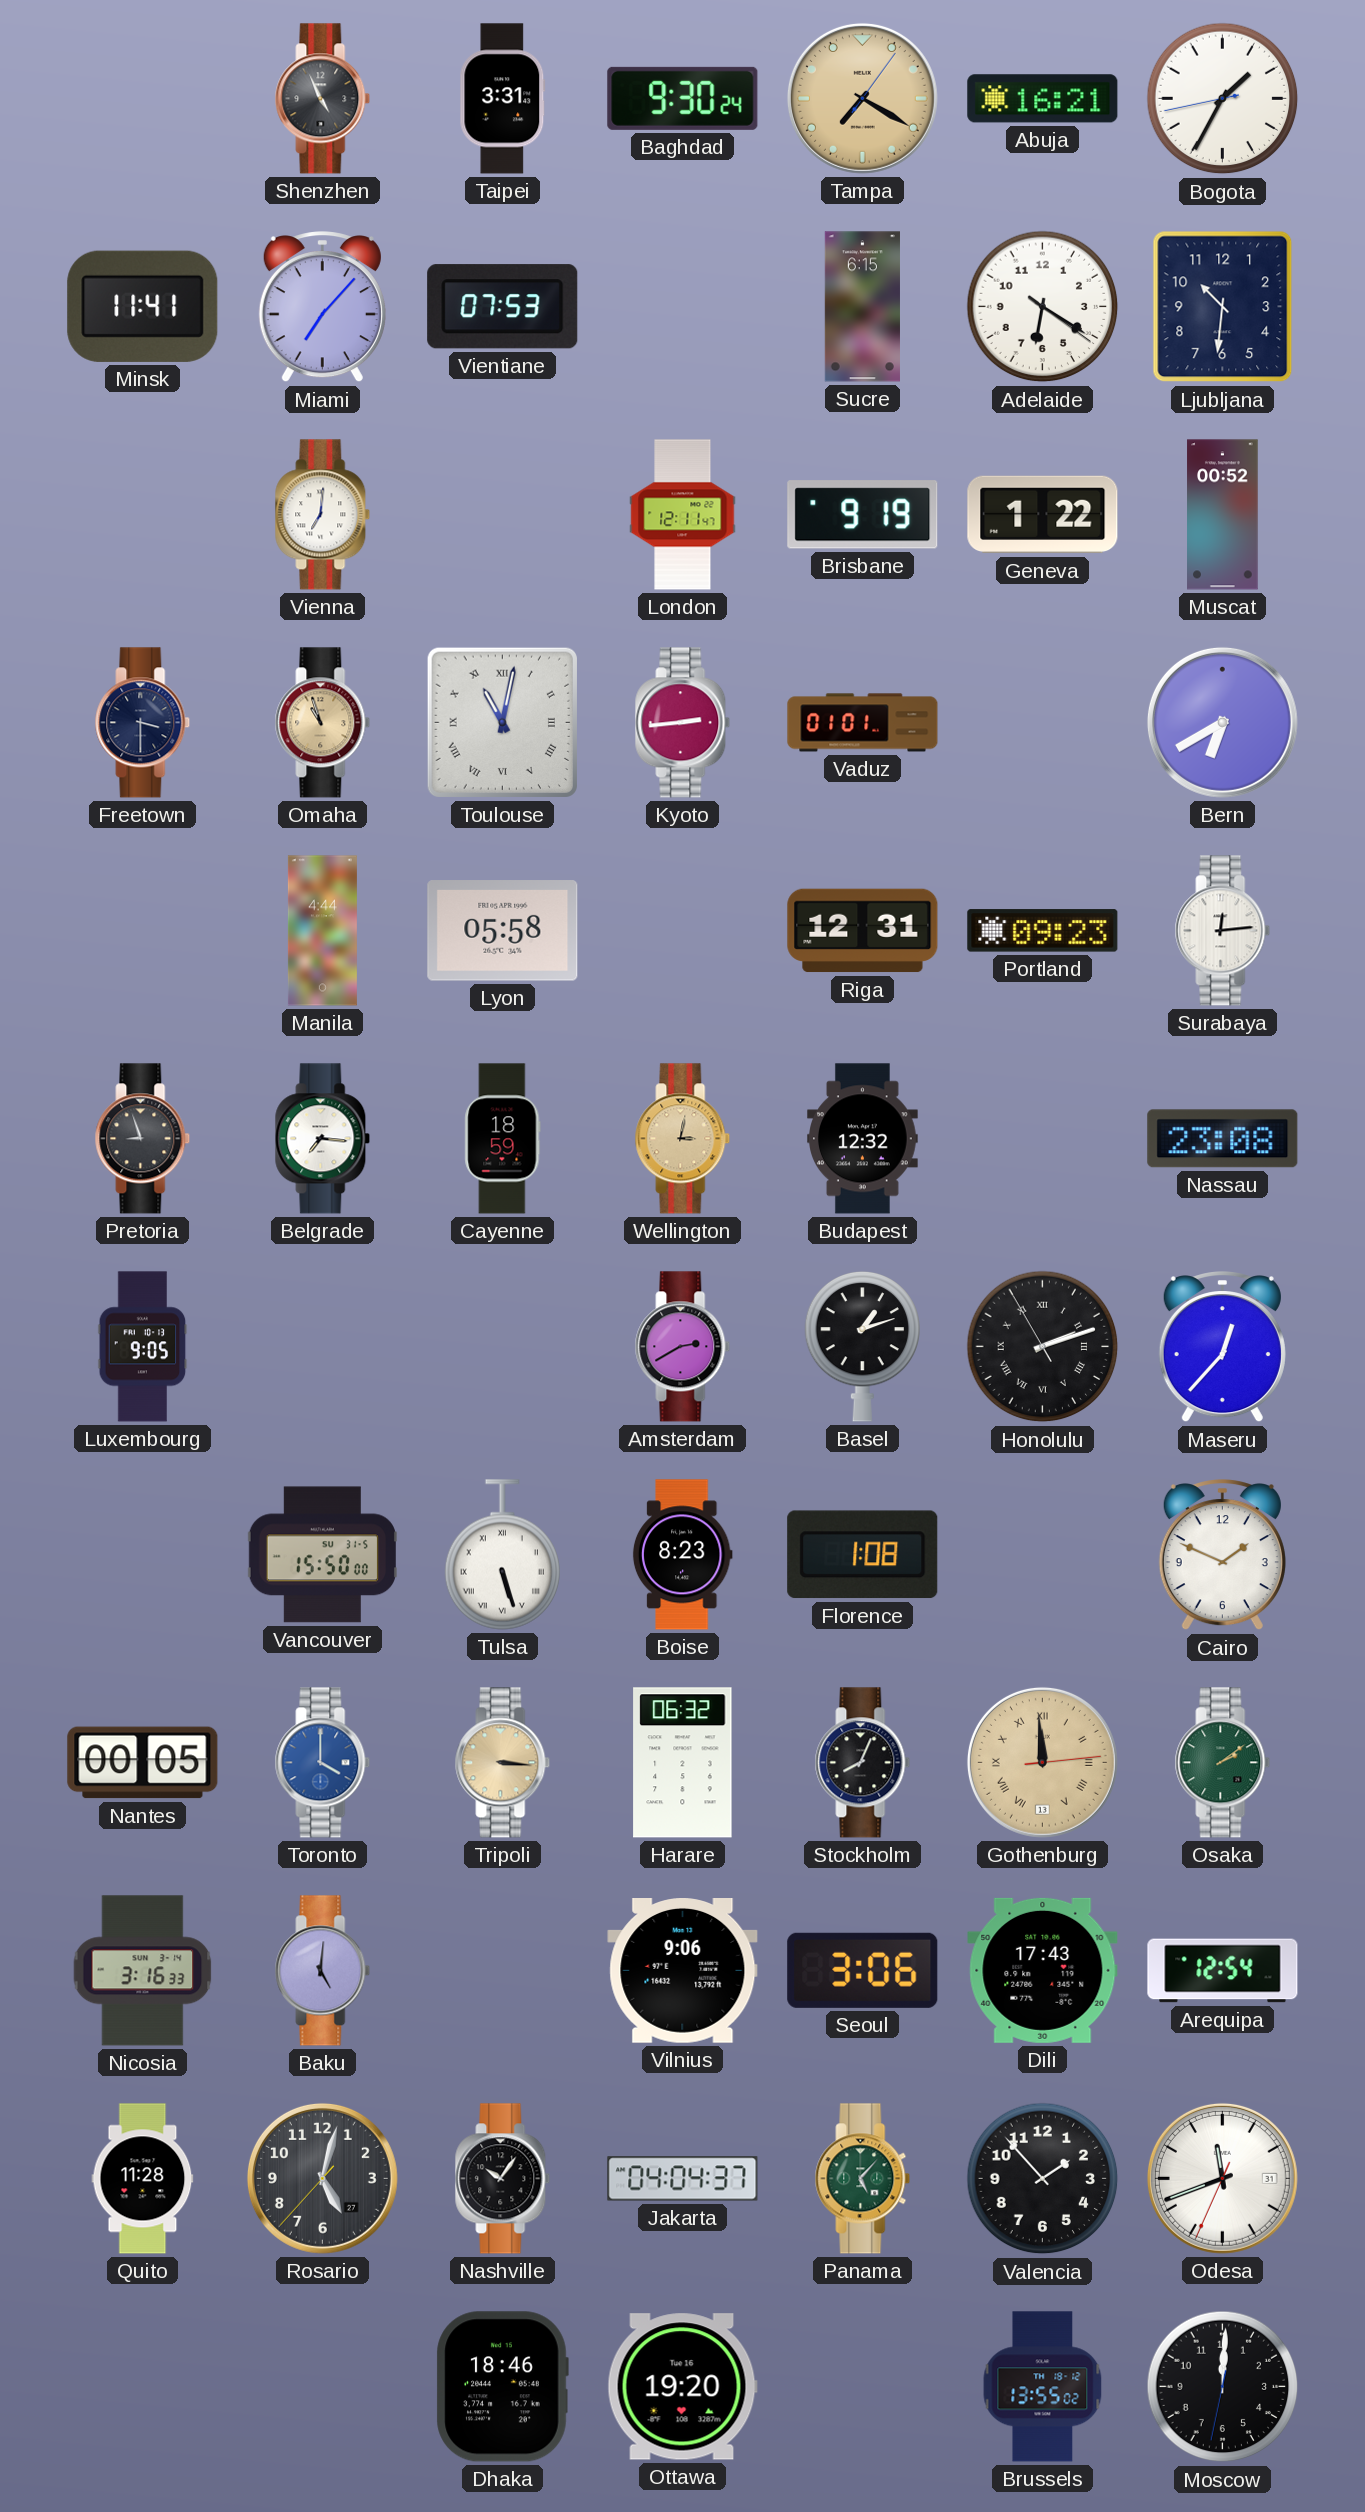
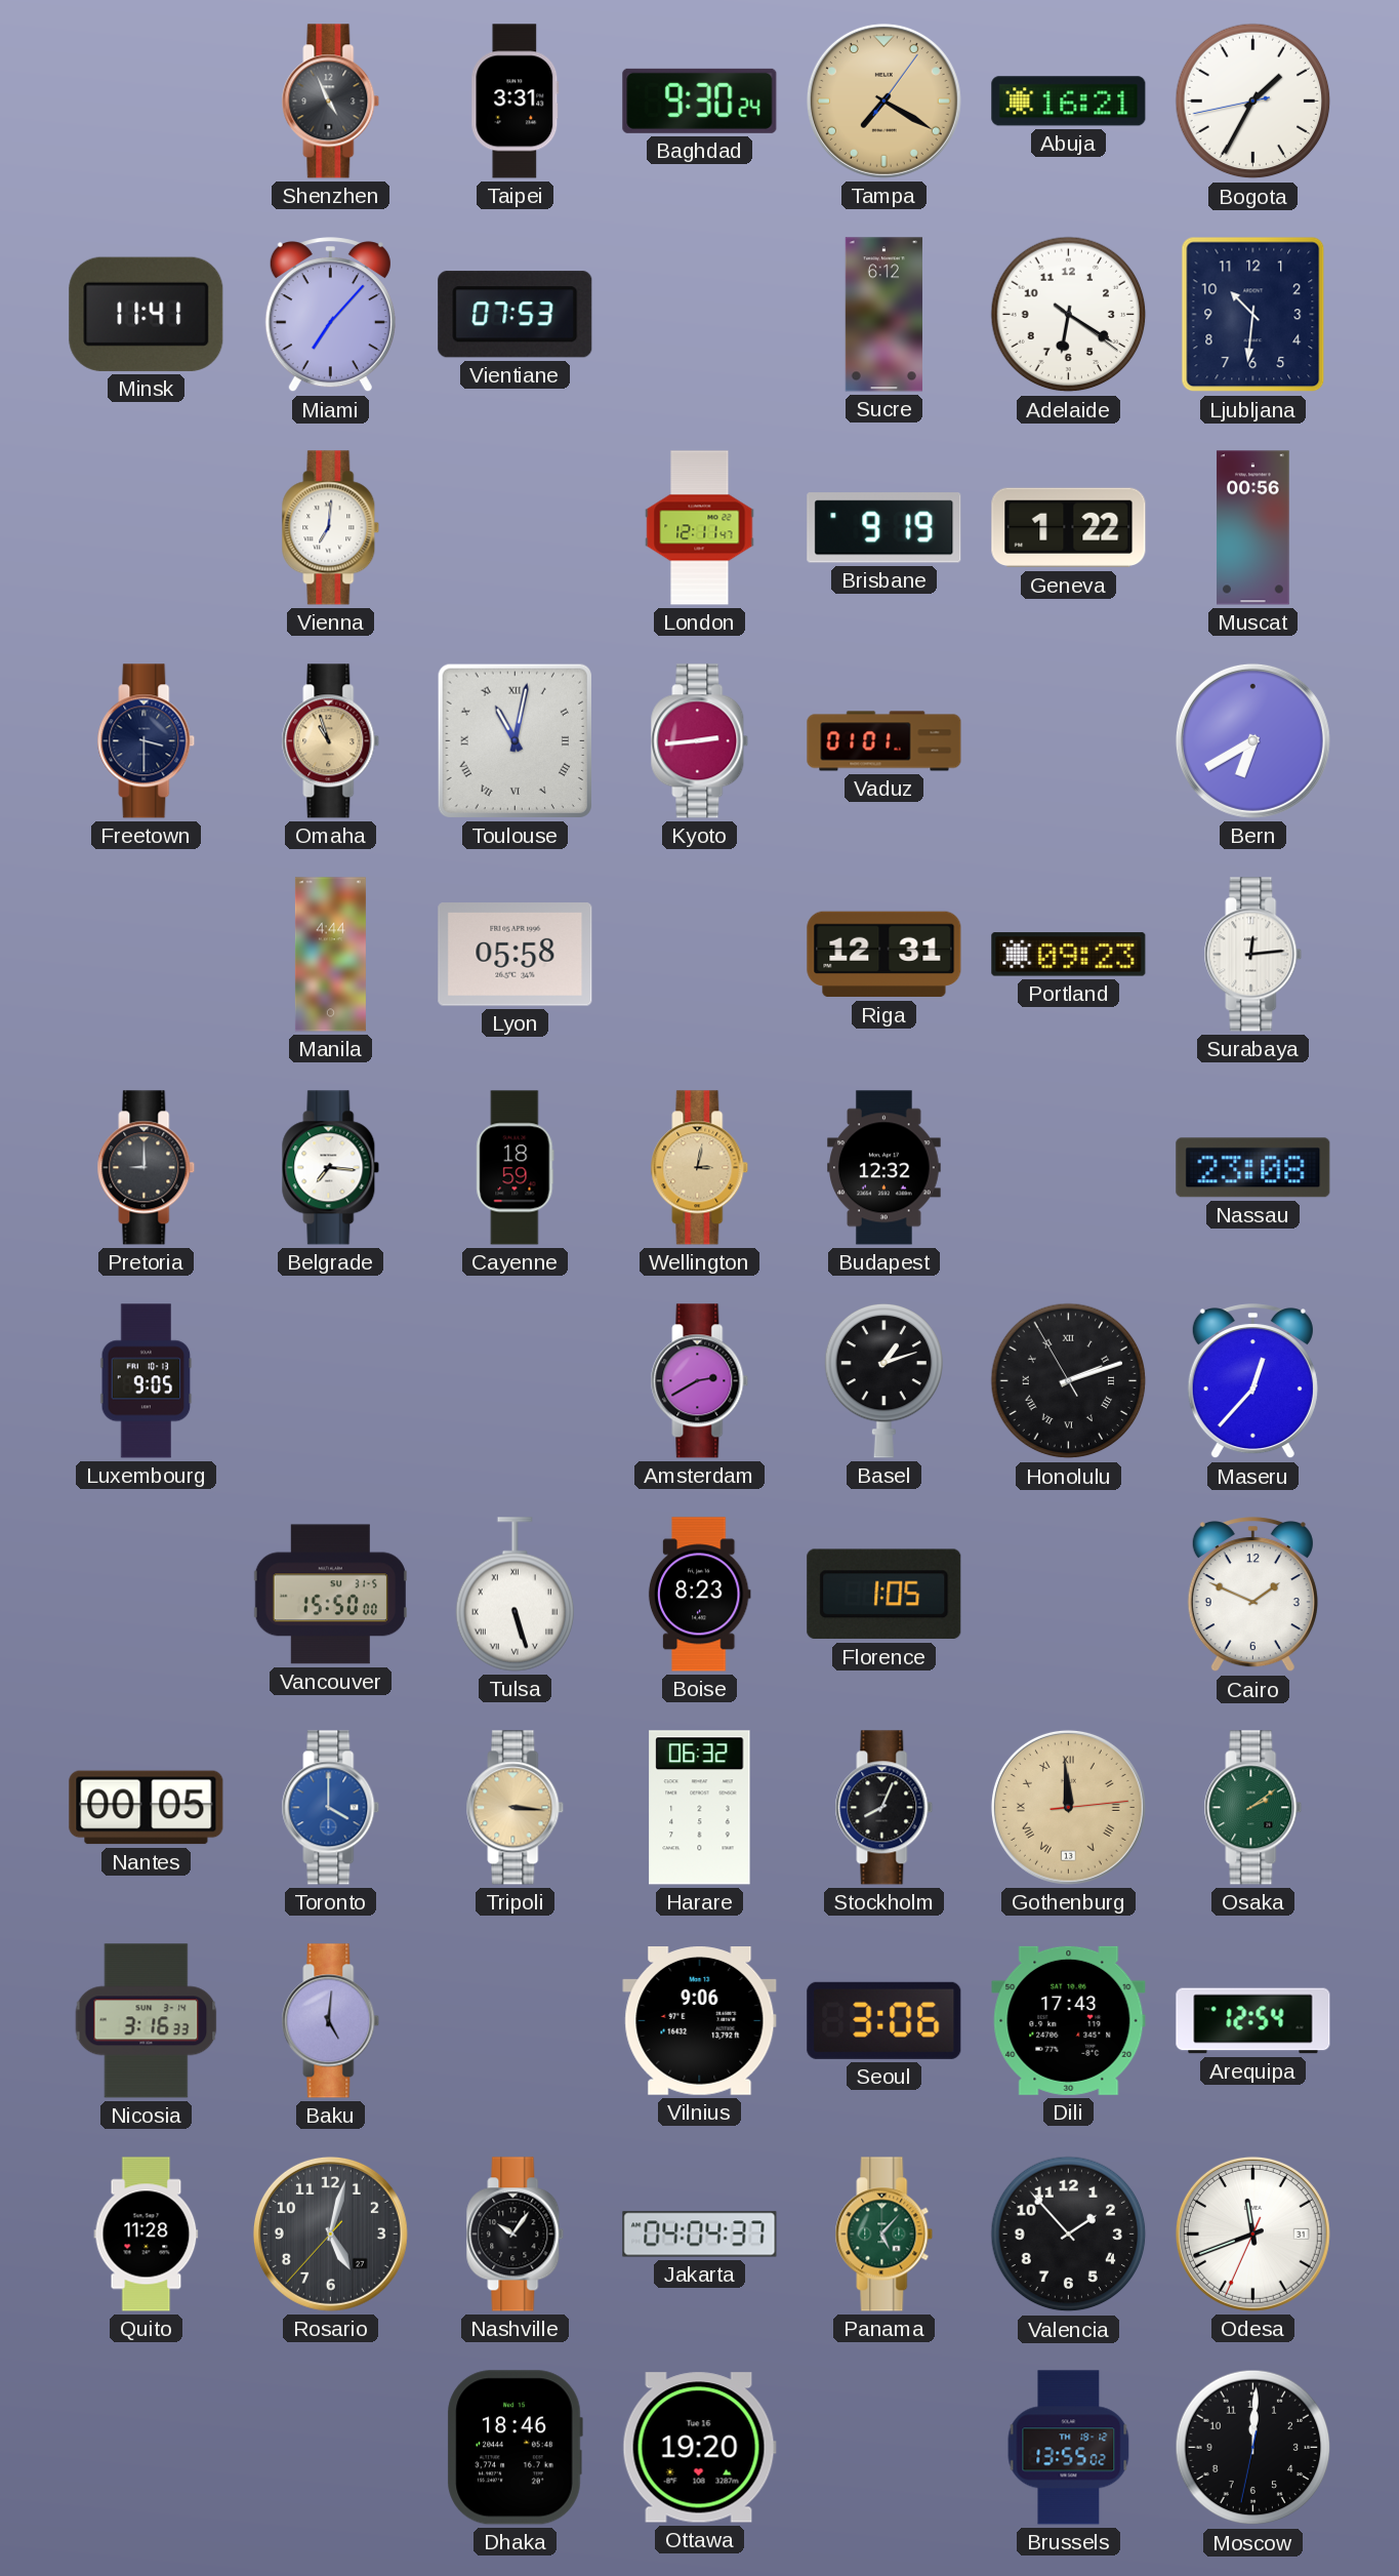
Sucre: 6:15 -> 6:12 (883, 315)
Muscat: 00:52 -> 00:56 (1253, 528)
Pretoria: 8:57 -> 9:00 (147, 1168)
Florence: 1:08 -> 1:05 (884, 1595)
